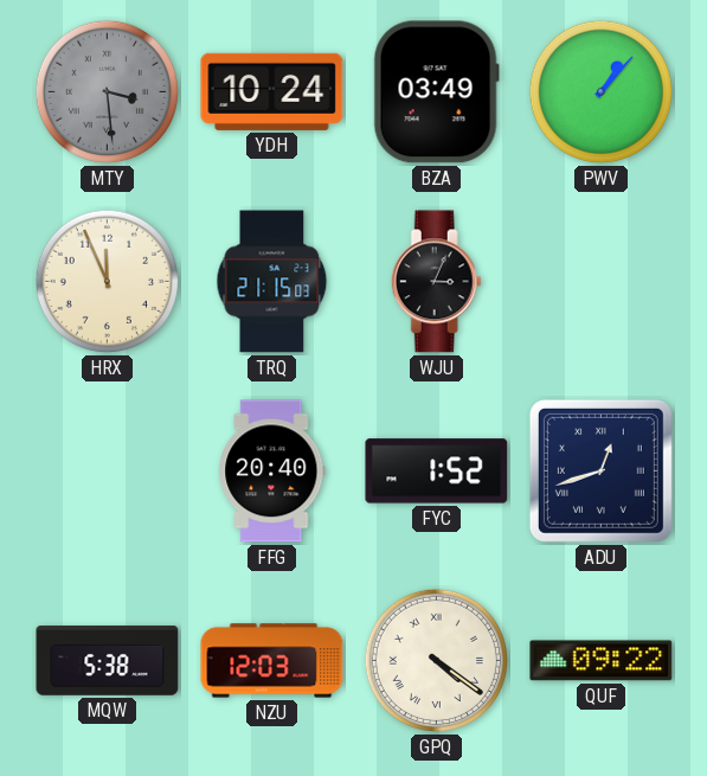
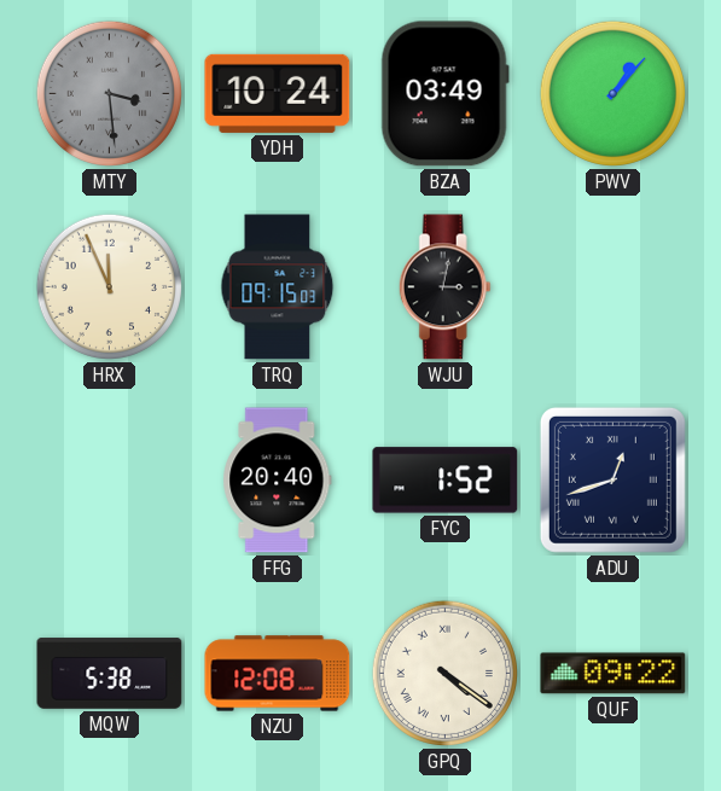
TRQ: 21:15 -> 09:15 (278, 287)
WJU: 3:04 -> 3:02 (444, 287)
NZU: 12:03 -> 12:08 (278, 674)
